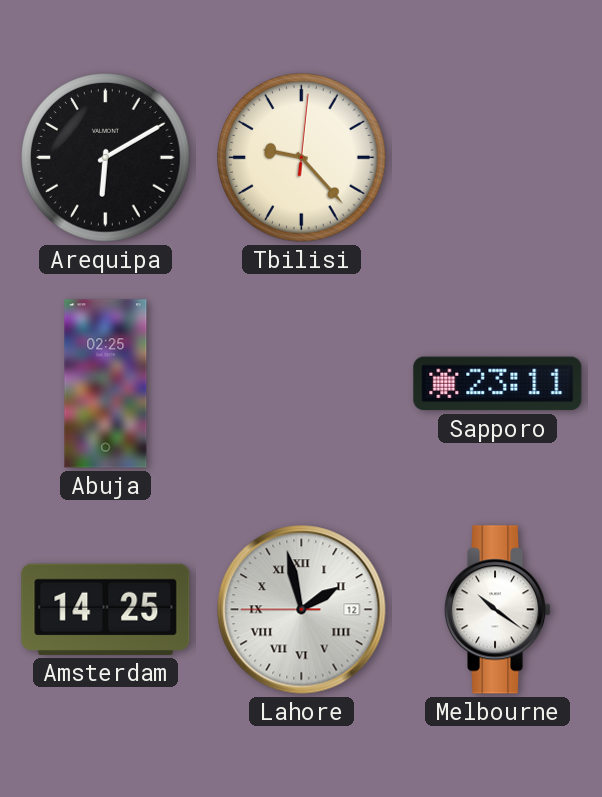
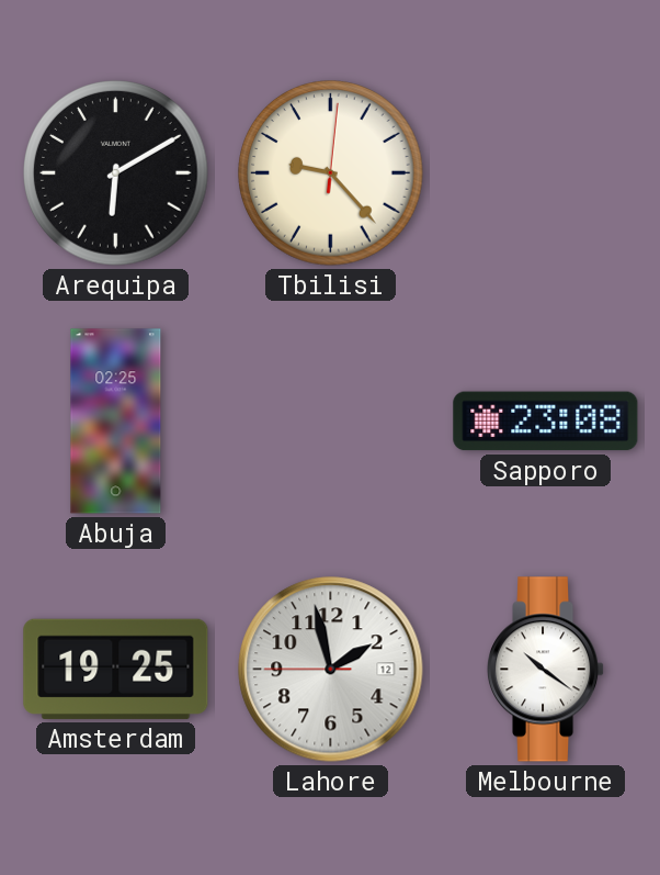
Sapporo: 23:11 -> 23:08 (546, 422)
Amsterdam: 14:25 -> 19:25 (116, 669)
Lahore numerals: Roman -> Arabic (331, 670)
